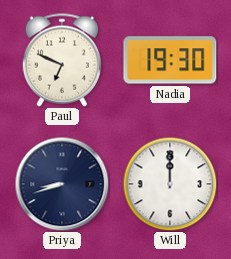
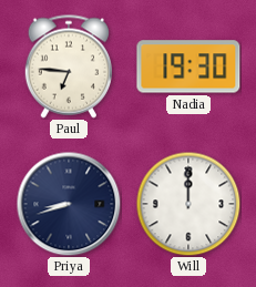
Paul: 6:49 -> 6:46 (69, 66)
